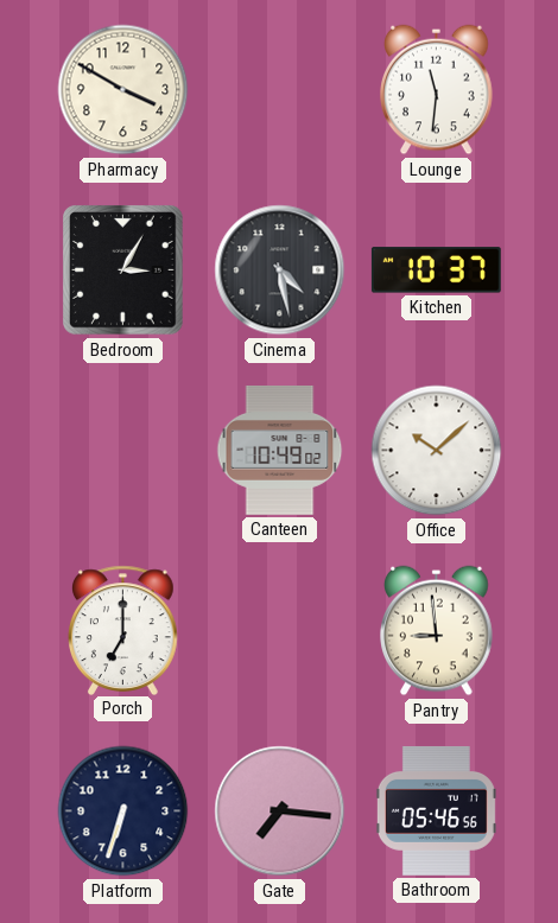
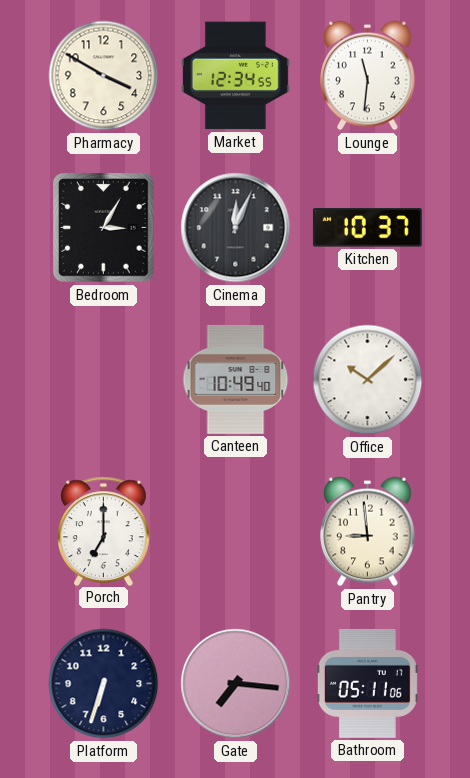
Market: none -> 12:34 (235, 76)
Cinema: 4:28 -> 12:04 (236, 228)
Canteen: 10:49:02 -> 10:49:40 (236, 379)
Bathroom: 05:46 -> 05:11 (367, 683)
